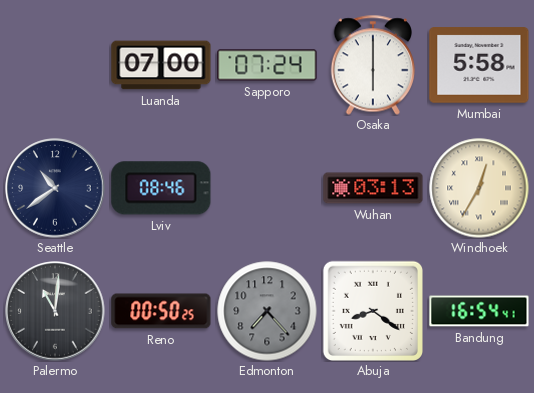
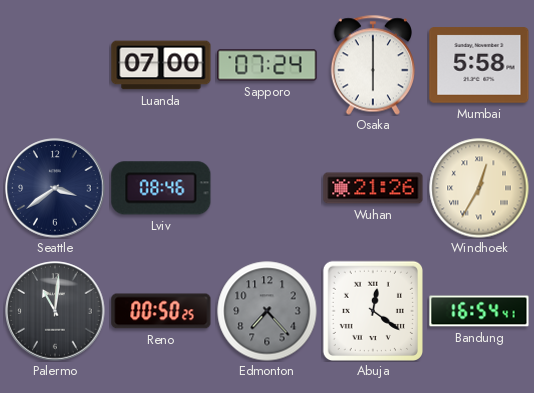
Seattle: 10:39 -> 3:39 (55, 188)
Wuhan: 03:13 -> 21:26 (373, 188)
Abuja: 8:21 -> 12:21 (372, 310)
